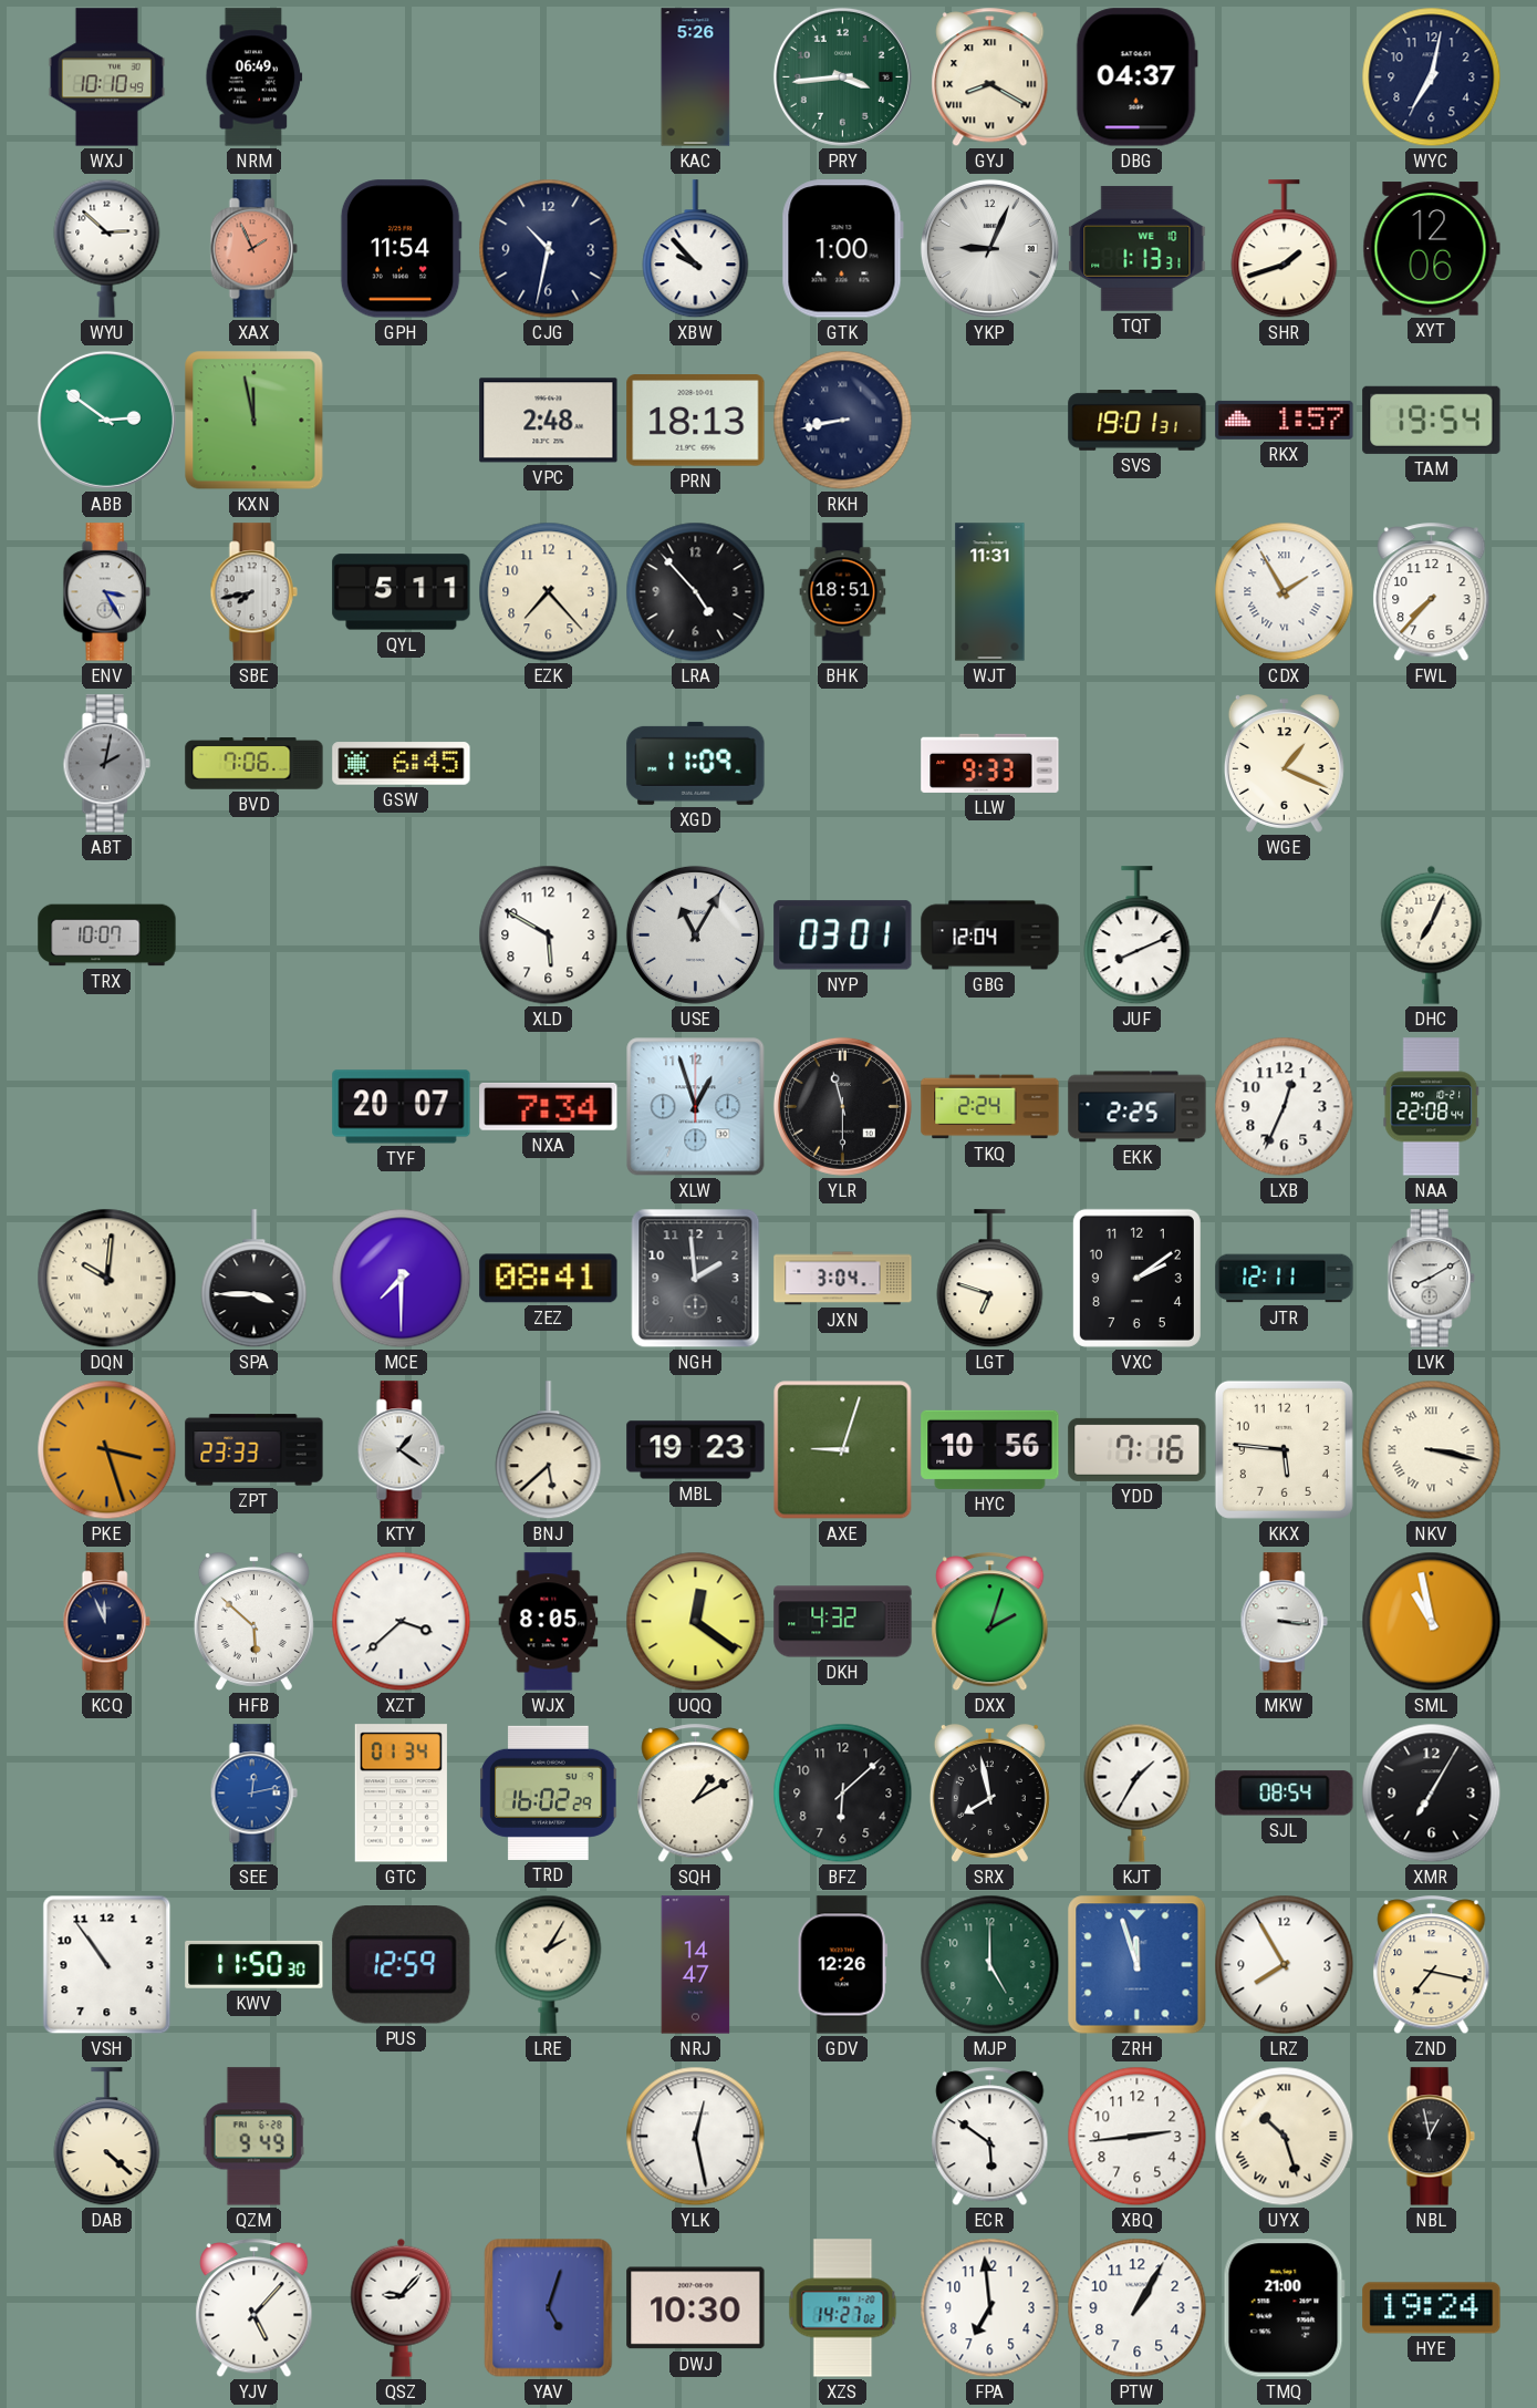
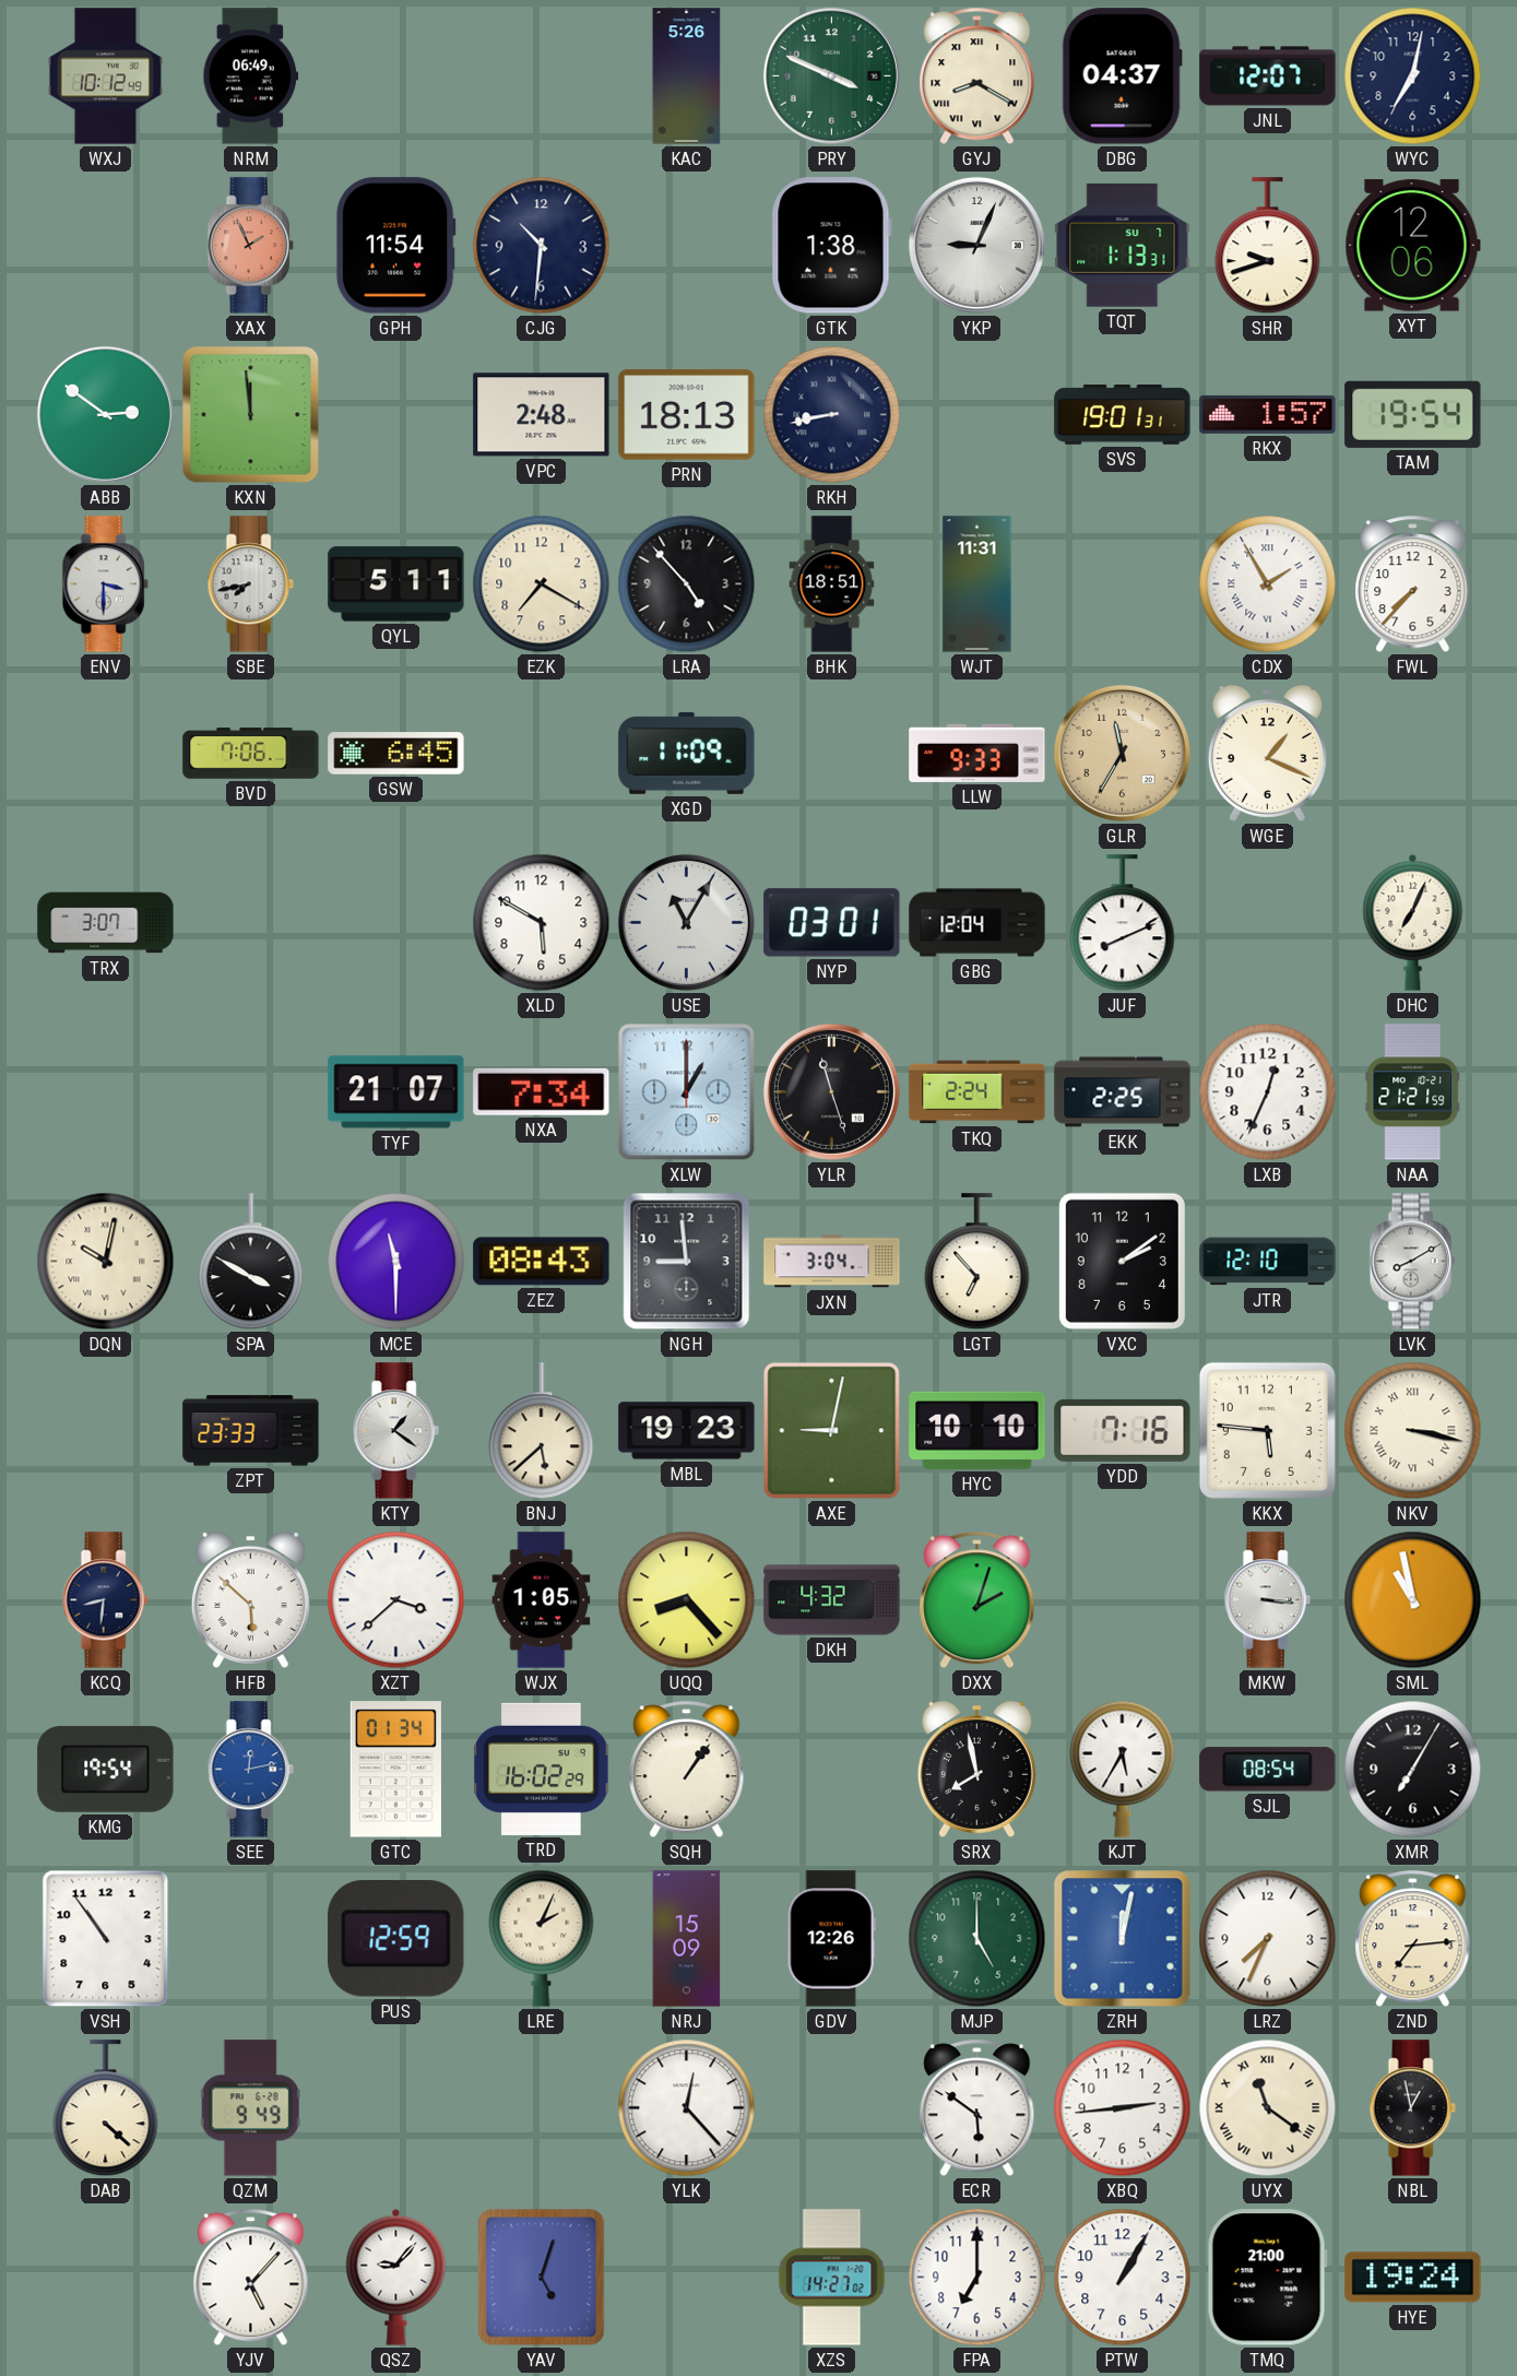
WXJ: 10:10 -> 10:12 (105, 76)
PRY: 3:44 -> 3:49 (831, 75)
JNL: none -> 12:07 (1268, 76)
WYU: 2:52 -> none (107, 248)
CJG: 10:32 -> 10:31 (542, 246)
XBW: 9:53 -> none (696, 249)
GTK: 1:00 -> 1:38 (831, 246)
TQT date: WE 10 -> SU 7 (1123, 245)
SHR: 1:42 -> 9:42 (1268, 246)
KXN: 11:58 -> 11:59 (251, 415)
ENV: 3:25 -> 3:30 (105, 584)
EZK: 7:23 -> 7:20 (542, 584)
ABT: 2:02 -> none (106, 764)
GLR: none -> 11:35 (1122, 753)
TRX: 10:07 -> 3:07 (106, 923)
TYF: 20:07 -> 21:07 (396, 1092)
XLW: 12:57 -> 1:00 (687, 1092)
YLR: 11:30 -> 11:27 (831, 1091)
NAA: 22:08 -> 21:21 (1413, 1092)
DQN: 10:01 -> 10:02 (106, 1262)
SPA: 3:45 -> 3:50 (251, 1262)
MCE: 7:30 -> 11:30 (396, 1262)
ZEZ: 08:41 -> 08:43 (542, 1262)
NGH: 1:59 -> 8:59 (687, 1262)
LGT: 6:48 -> 6:53 (977, 1262)
JTR: 12:11 -> 12:10 (1268, 1262)
PKE: 3:27 -> none (107, 1450)
AXE: 9:03 -> 9:02 (832, 1431)
HYC: 10:56 -> 10:10 (977, 1430)
KCQ: 11:56 -> 8:31 (105, 1600)
WJX: 8:05 -> 1:05 (542, 1600)
UQQ: 12:21 -> 8:23 (687, 1600)
KMG: none -> 19:54 (106, 1769)
SQH: 1:10 -> 1:06 (687, 1770)
BFZ: 6:08 -> none (843, 1794)
KJT: 1:35 -> 5:35 (1123, 1769)
KWV: 11:50 -> none (255, 1964)
LRE: 2:05 -> 2:04 (542, 1938)
NRJ: 14:47 -> 15:09 (687, 1939)
ZRH: 11:57 -> 12:02 (1123, 1939)
LRZ: 7:55 -> 7:34 (1268, 1939)
ZND: 7:17 -> 7:14 (1413, 1939)
YLK: 12:28 -> 12:23 (687, 2108)
UYX: 10:27 -> 11:21 (1268, 2108)
DWJ: 10:30 -> none (696, 2308)
FPA: 6:59 -> 7:00 (977, 2278)
